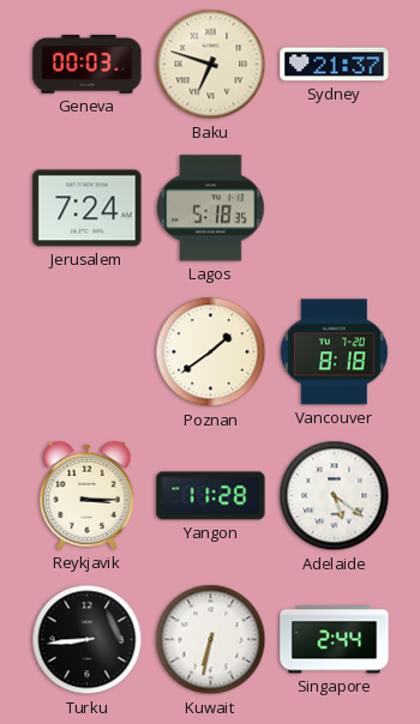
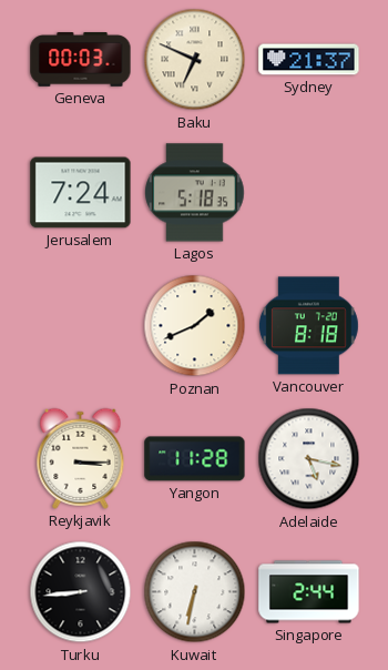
Baku: 6:48 -> 6:49 (195, 60)
Poznan: 1:39 -> 1:41 (195, 326)
Adelaide: 5:21 -> 5:17 (309, 459)
